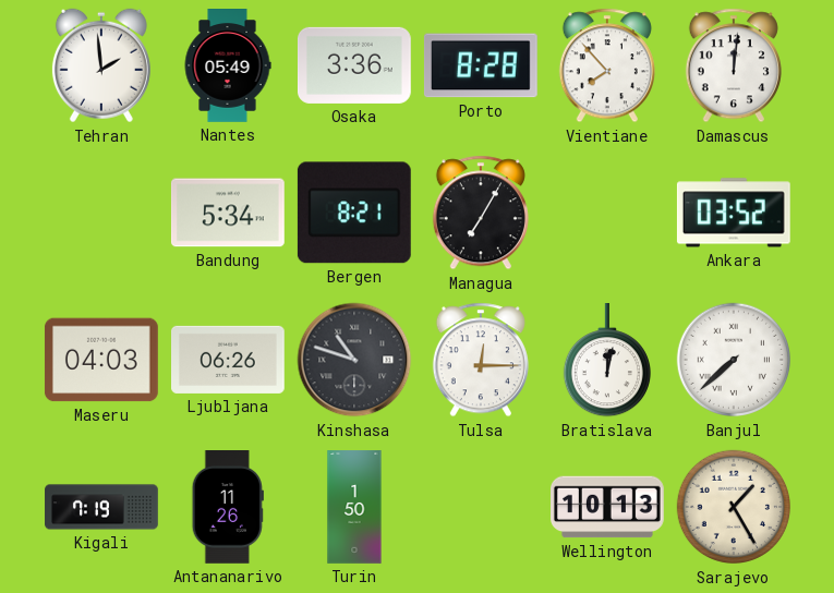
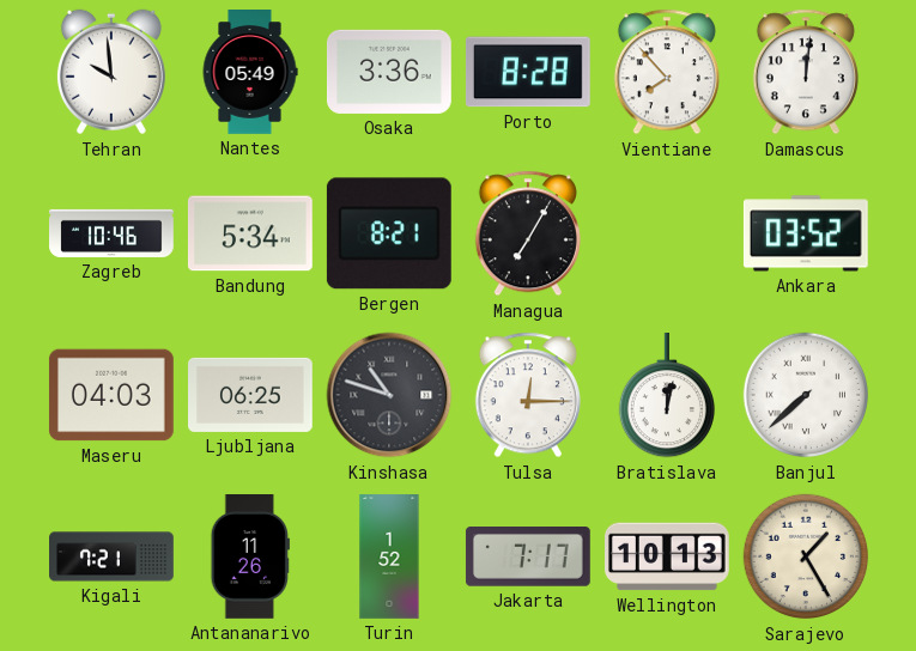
Tehran: 1:59 -> 9:59 (111, 72)
Zagreb: none -> 10:46 (113, 233)
Ljubljana: 06:26 -> 06:25 (251, 395)
Kigali: 7:19 -> 7:21 (111, 556)
Turin: 1:50 -> 1:52 (389, 556)
Jakarta: none -> 7:17 (528, 558)
